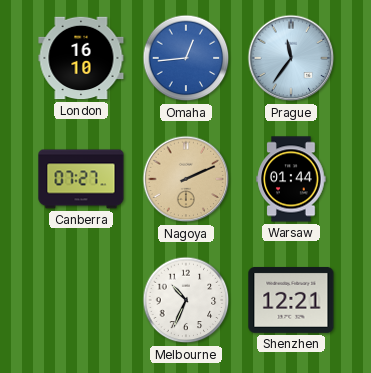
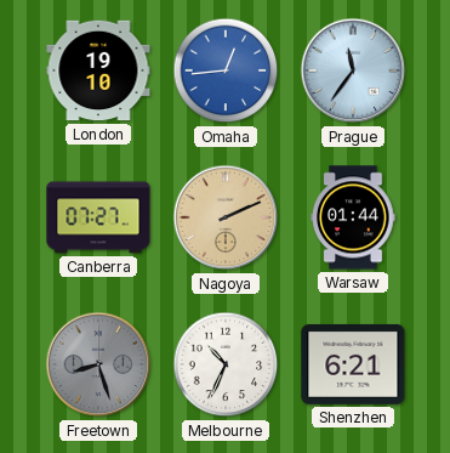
London: 16:10 -> 19:10 (98, 70)
Freetown: none -> 8:27 (98, 364)
Shenzhen: 12:21 -> 6:21 (353, 364)
